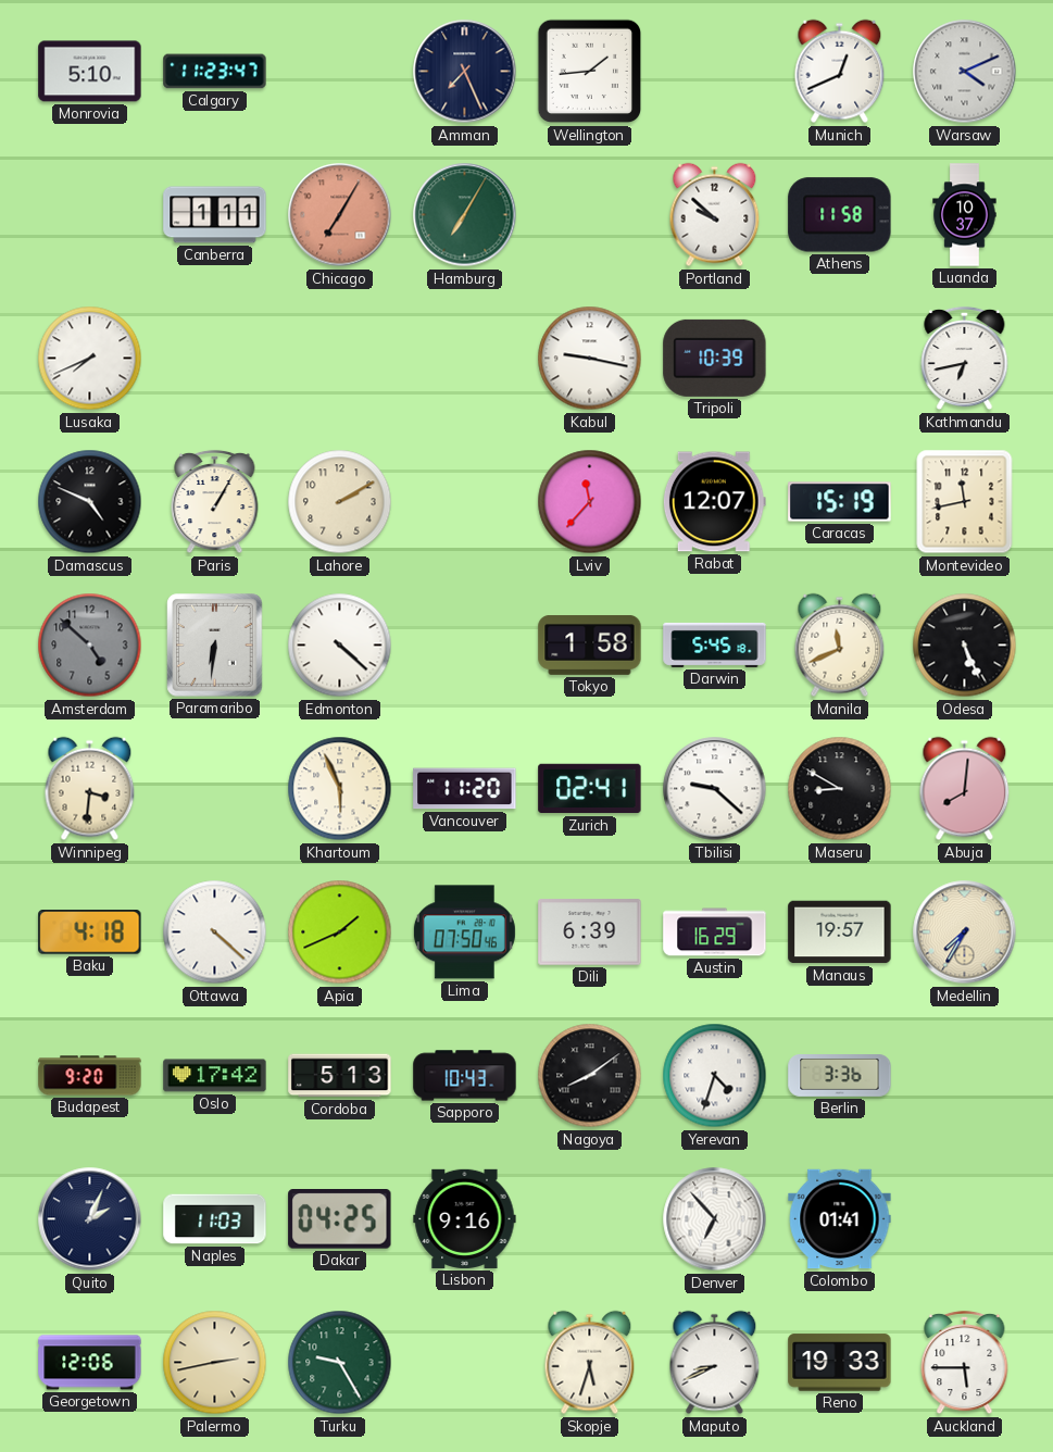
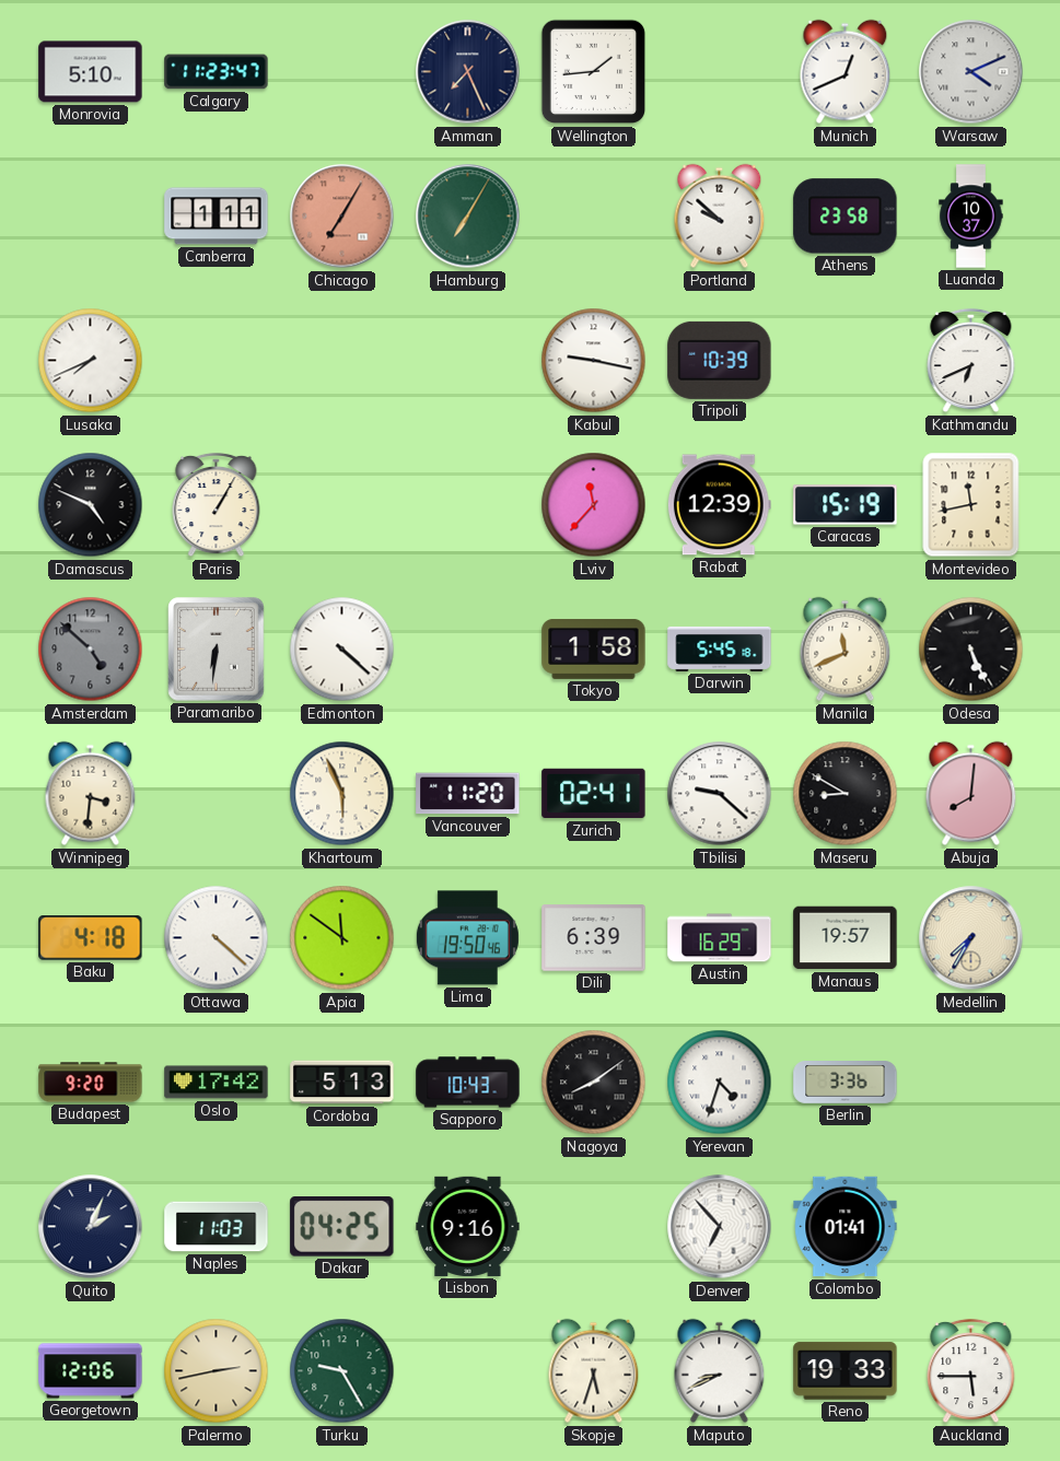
Athens: 11:58 -> 23:58 (846, 217)
Kathmandu: 6:43 -> 6:41 (971, 361)
Lahore: 2:10 -> none (340, 502)
Rabat: 12:07 -> 12:39 (719, 505)
Apia: 1:41 -> 11:51 (342, 938)
Lima: 07:50 -> 19:50 (467, 938)
